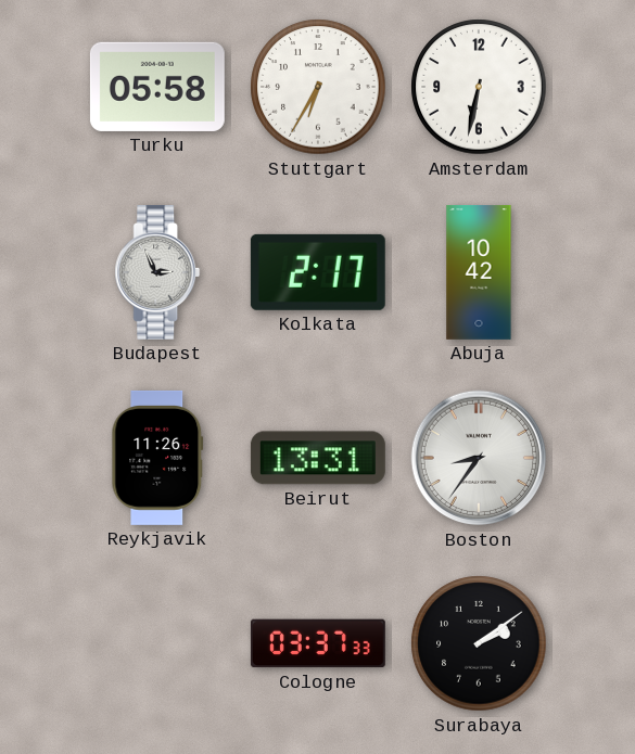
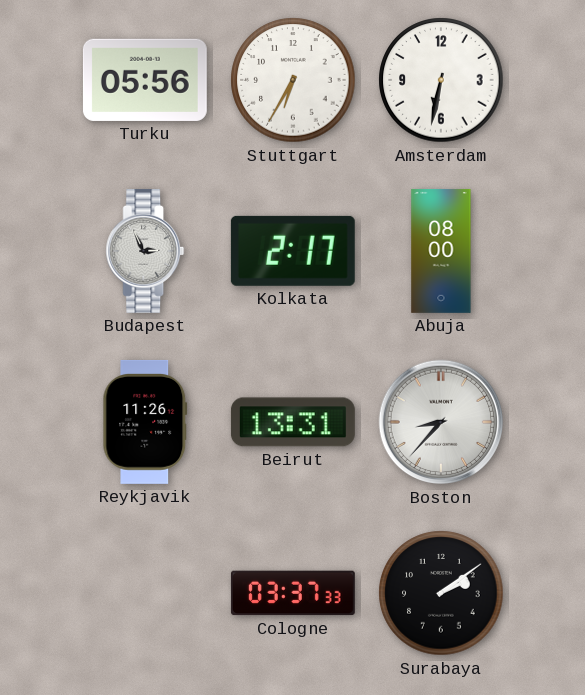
Turku: 05:58 -> 05:56 (145, 80)
Abuja: 10:42 -> 08:00 (441, 251)
Boston: 8:36 -> 8:37 (441, 422)
